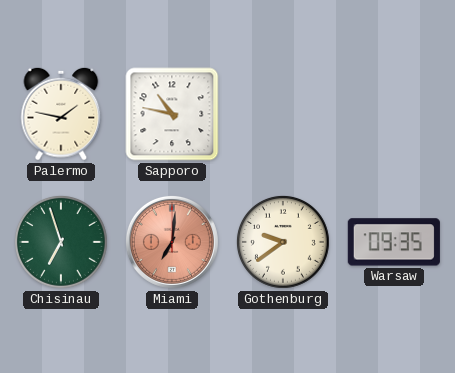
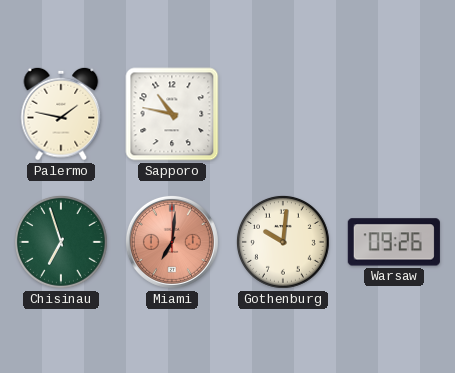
Gothenburg: 9:39 -> 10:01 (283, 242)
Warsaw: 09:35 -> 09:26 (394, 242)
